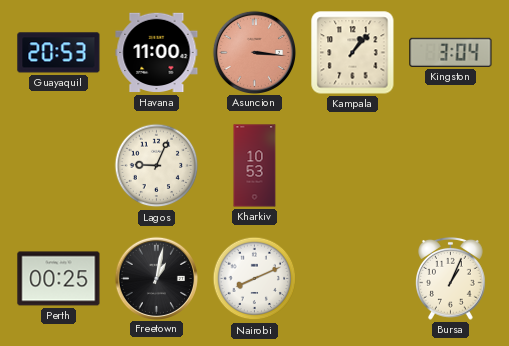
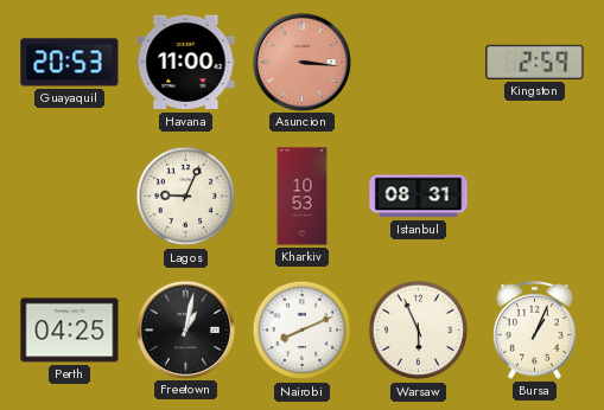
Kampala: 1:07 -> none (353, 53)
Kingston: 3:04 -> 2:59 (535, 62)
Istanbul: none -> 08:31 (419, 197)
Perth: 00:25 -> 04:25 (70, 331)
Warsaw: none -> 5:56 (419, 331)
